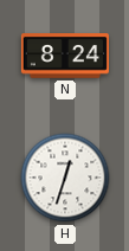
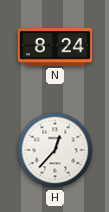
H: 12:33 -> 12:37 (55, 150)
